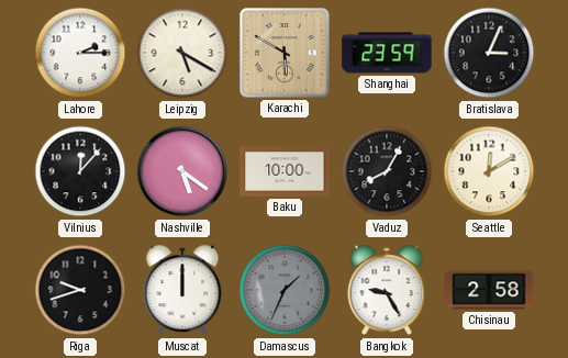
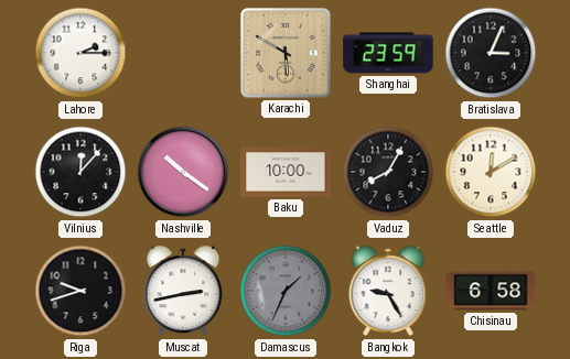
Leipzig: 5:20 -> none (182, 53)
Nashville: 5:21 -> 10:21 (183, 172)
Muscat: 12:00 -> 2:43 (183, 291)
Chisinau: 2:58 -> 6:58 (491, 291)
